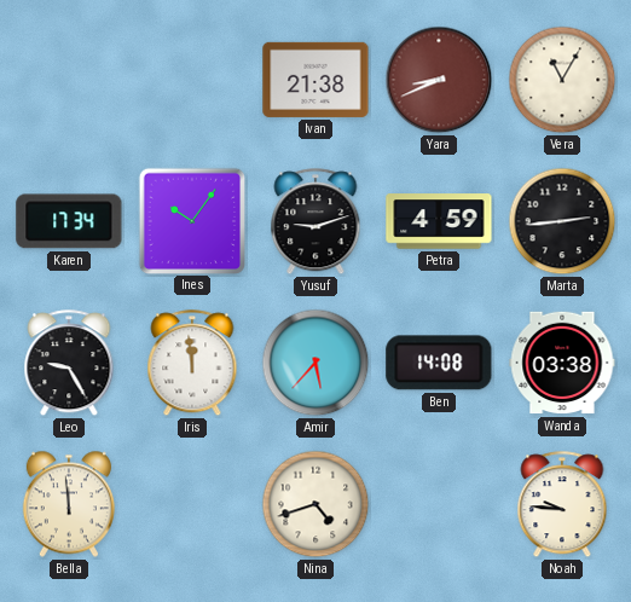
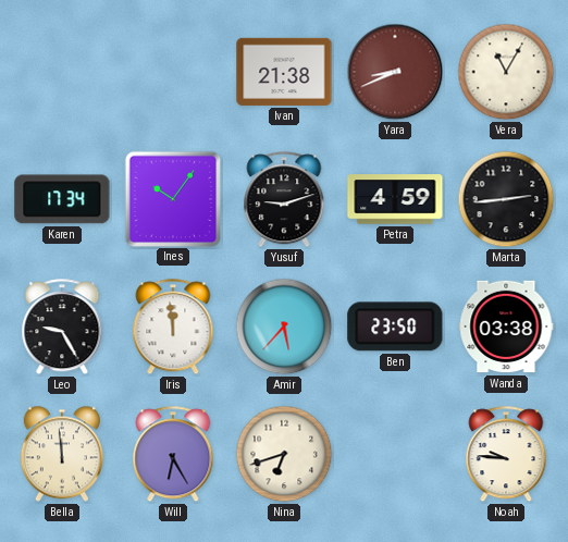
Ben: 14:08 -> 23:50 (395, 327)
Will: none -> 6:25 (173, 455)
Nina: 4:42 -> 6:42 (284, 454)
